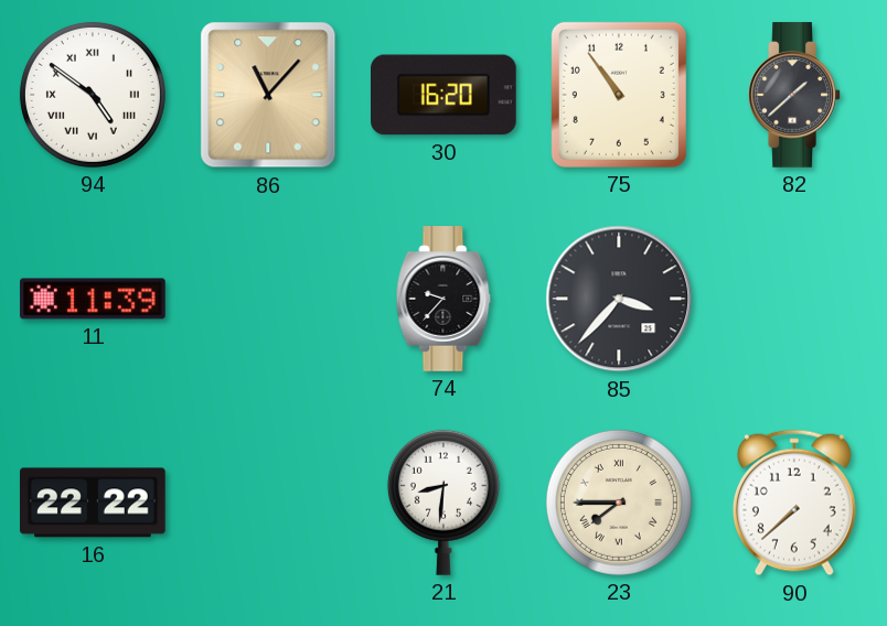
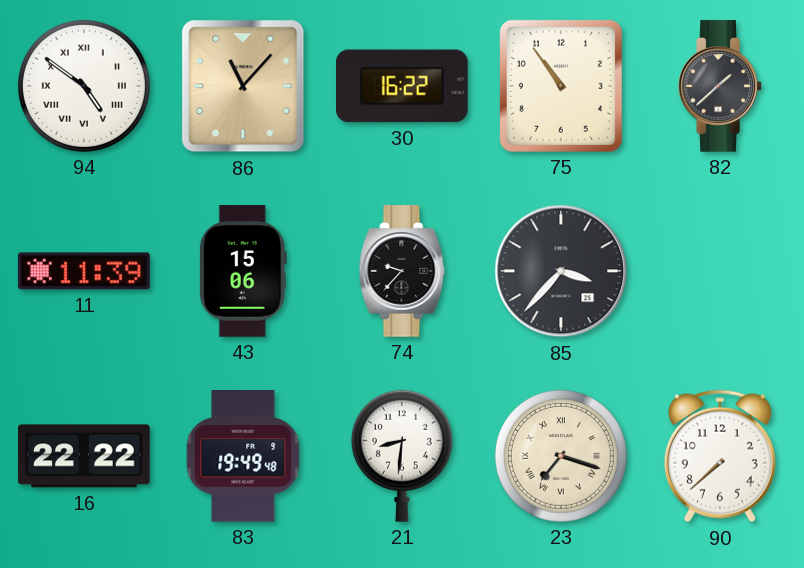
30: 16:20 -> 16:22 (403, 86)
43: none -> 15:06 (243, 271)
83: none -> 19:49 (243, 457)
23: 7:45 -> 7:18 (561, 456)
